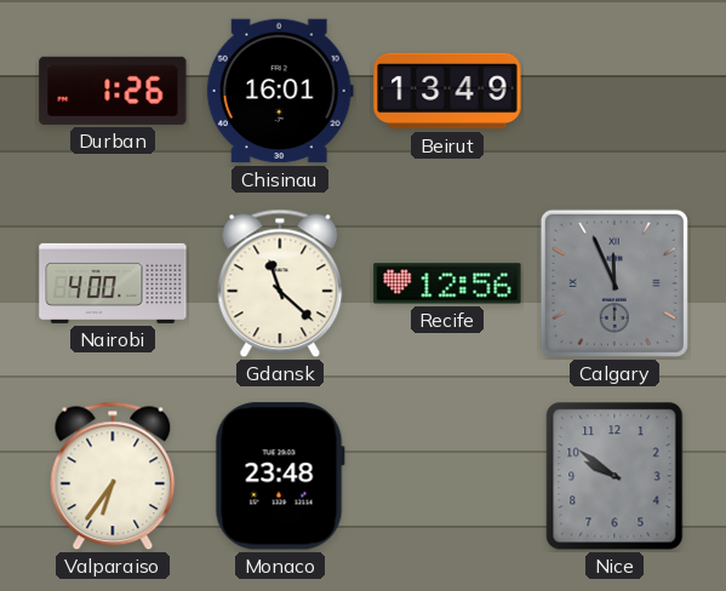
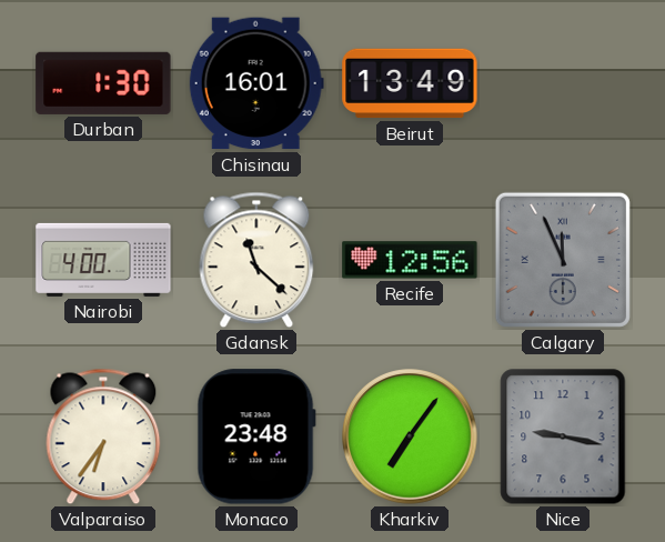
Durban: 1:26 -> 1:30 (103, 83)
Kharkiv: none -> 7:06 (411, 438)
Nice: 9:51 -> 9:17 (563, 436)
